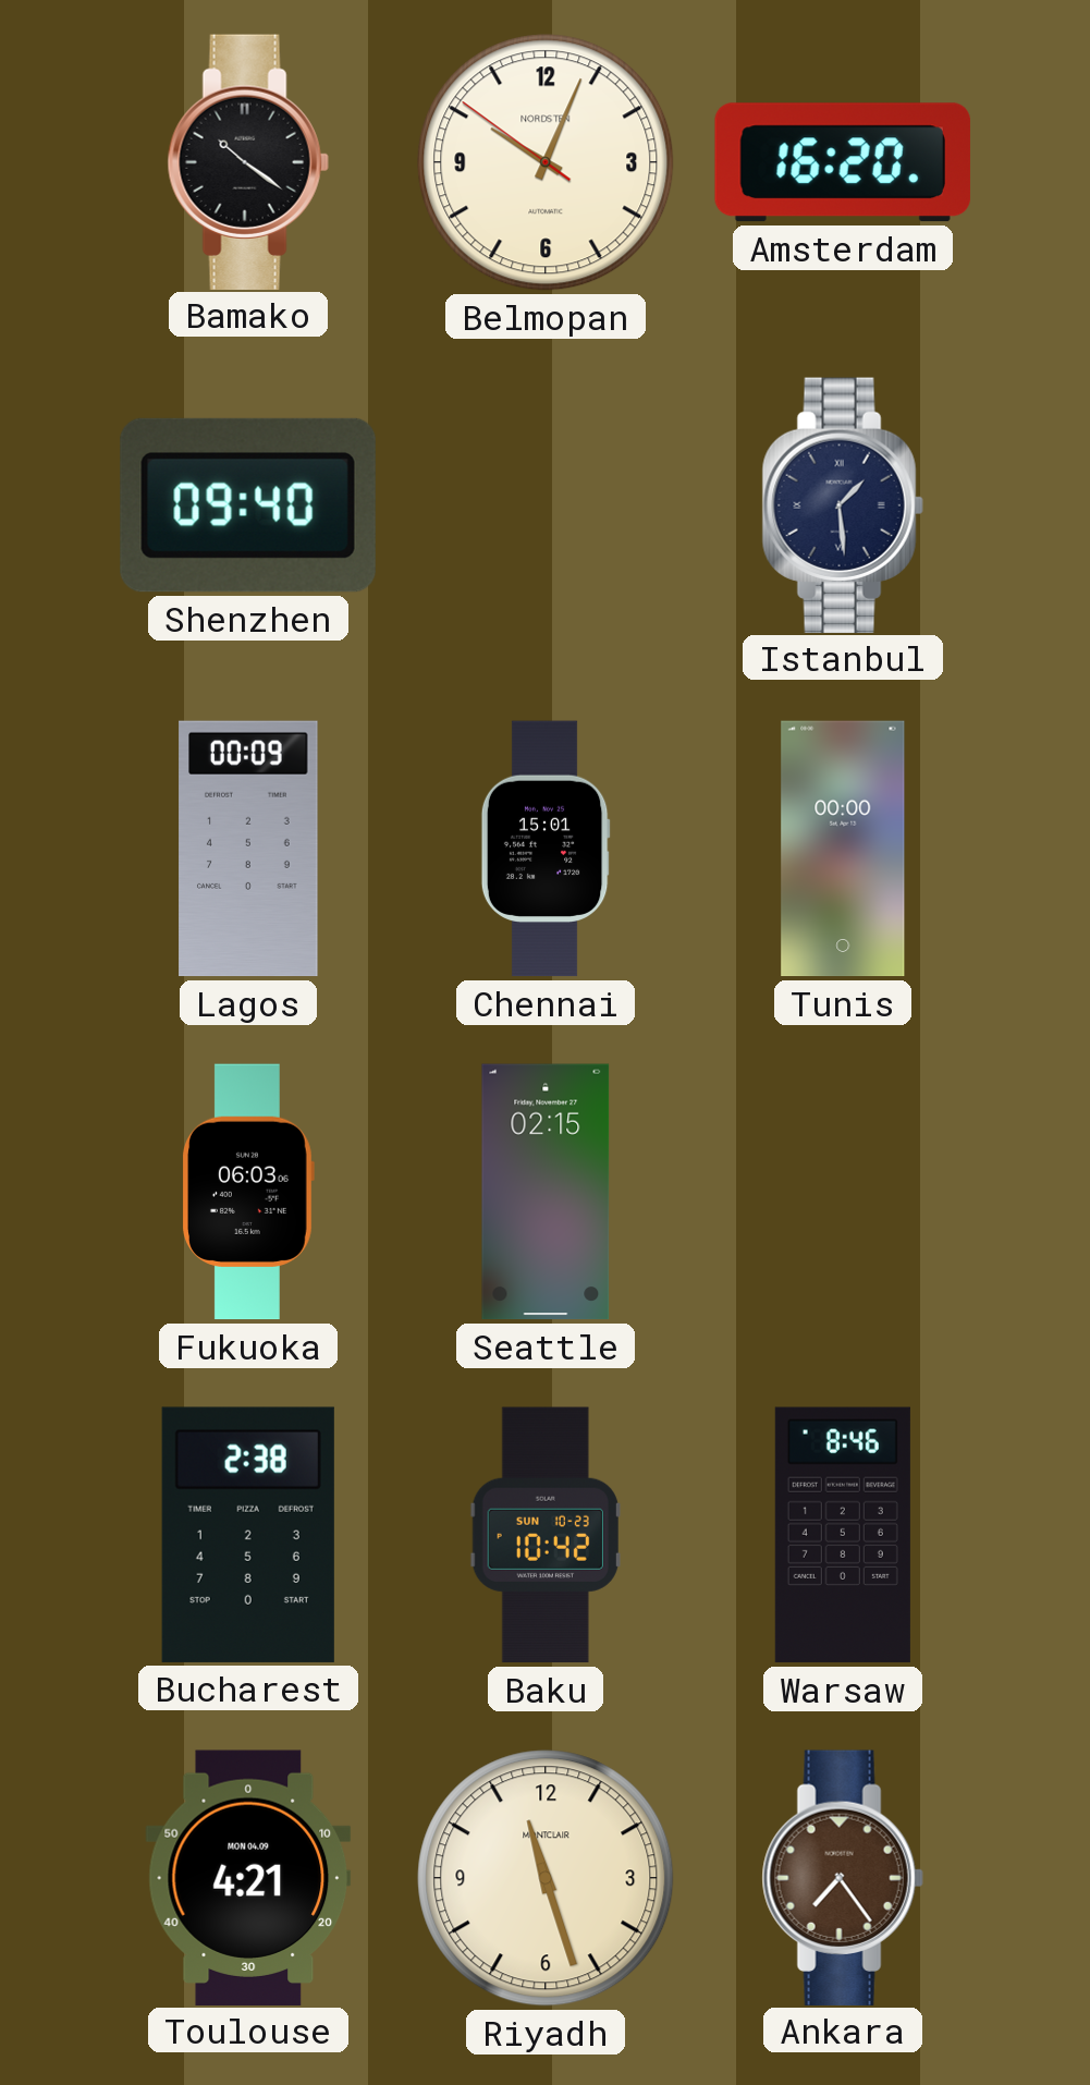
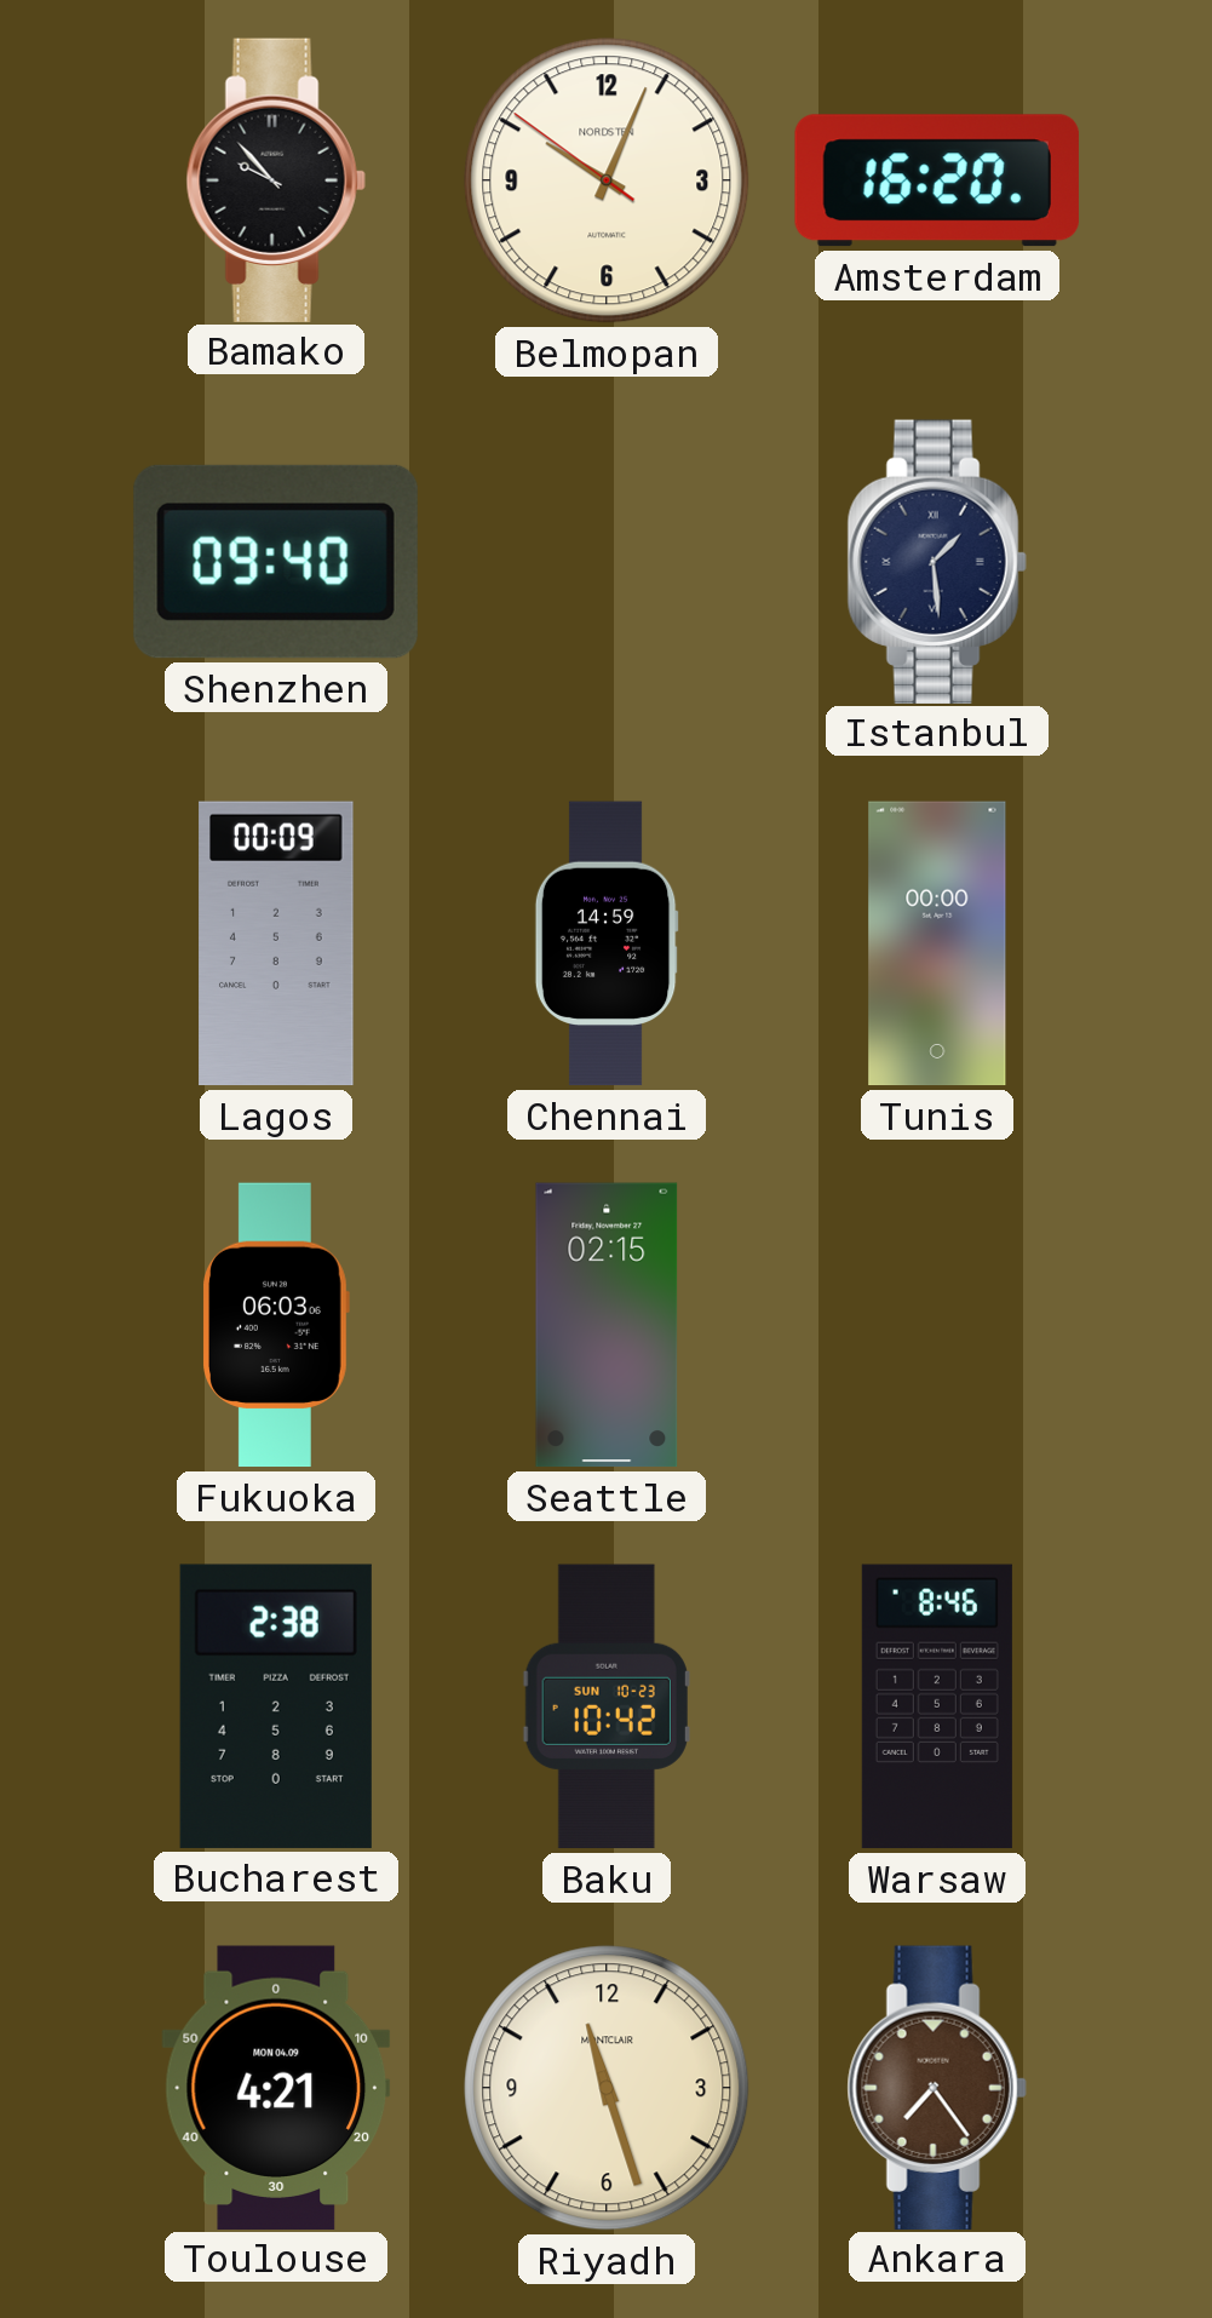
Bamako: 10:21 -> 9:53 (276, 179)
Chennai: 15:01 -> 14:59 (607, 943)
